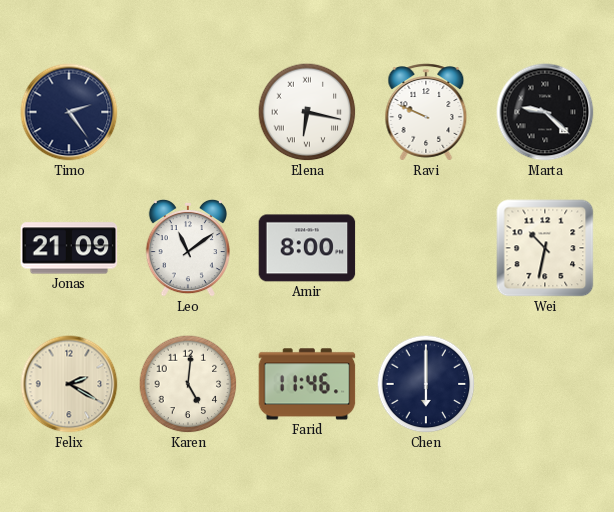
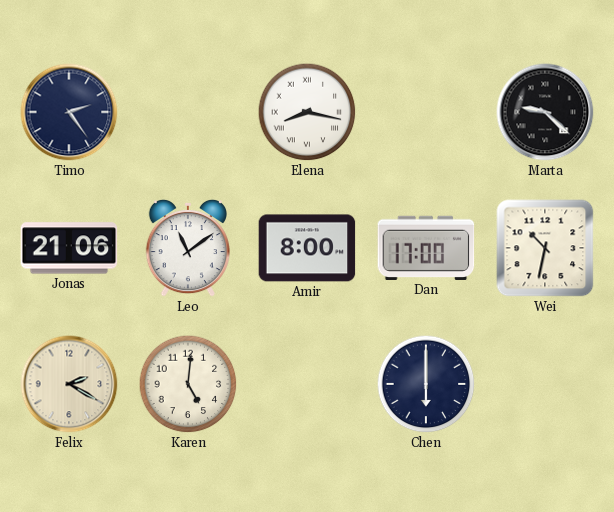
Elena: 6:17 -> 8:17 (307, 112)
Ravi: 9:49 -> none (426, 112)
Jonas: 21:09 -> 21:06 (69, 248)
Dan: none -> 17:00 (426, 248)
Farid: 11:46 -> none (307, 384)
